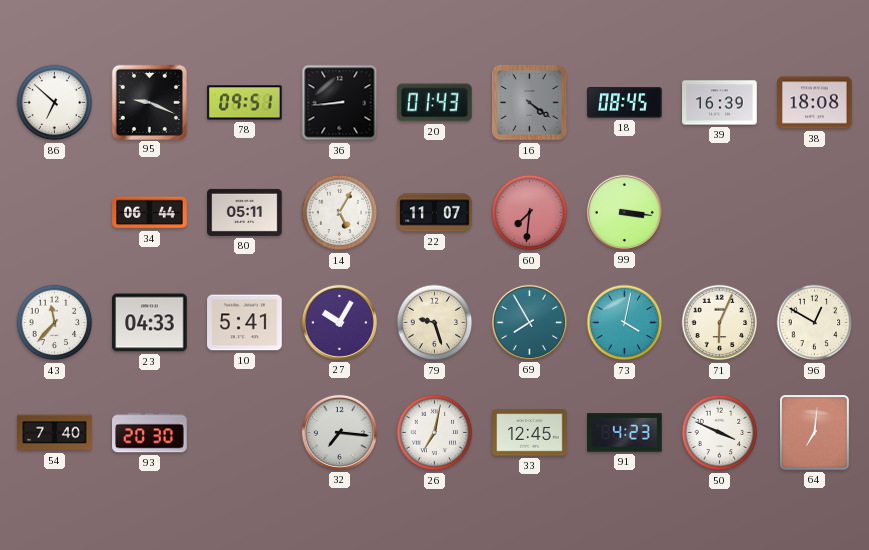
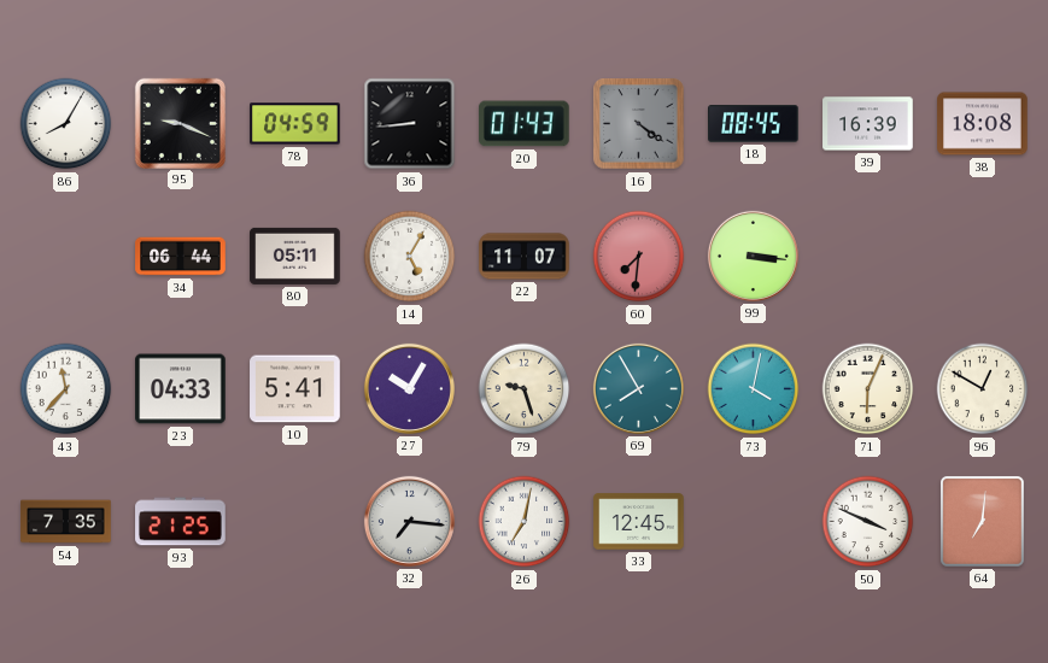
86: 6:52 -> 8:05 (66, 124)
78: 09:51 -> 04:59 (295, 124)
54: 7:40 -> 7:35 (66, 522)
93: 20:30 -> 21:25 (181, 522)
91: 4:23 -> none (625, 433)
